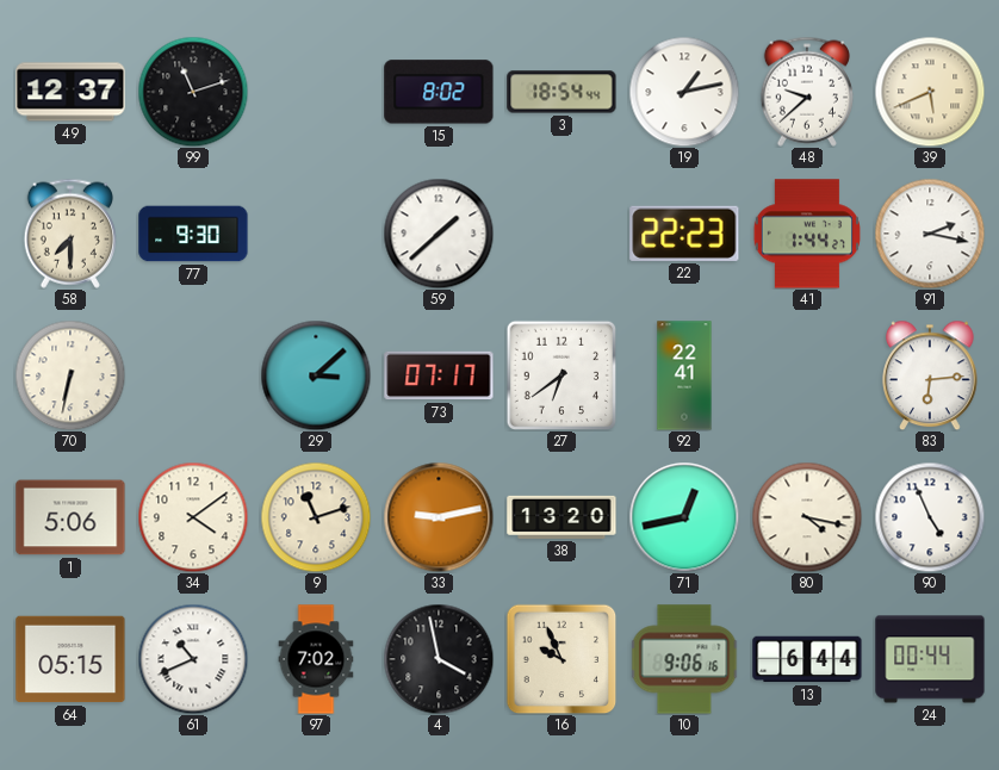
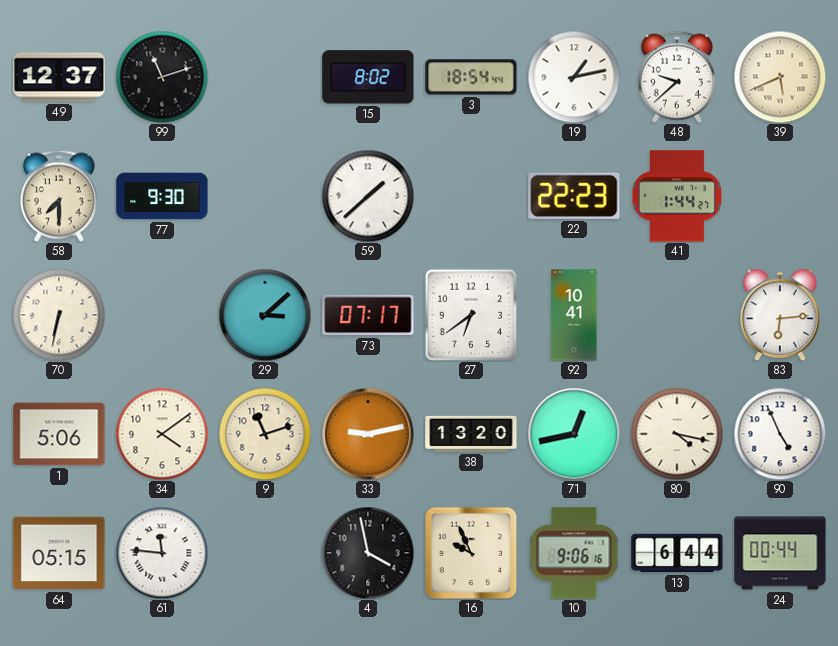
91: 2:17 -> none (930, 234)
92: 22:41 -> 10:41 (574, 315)
61: 10:41 -> 11:46 (162, 553)
97: 7:02 -> none (316, 659)
